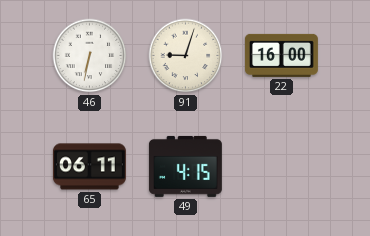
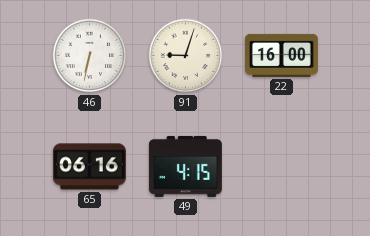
65: 06:11 -> 06:16 (89, 167)
